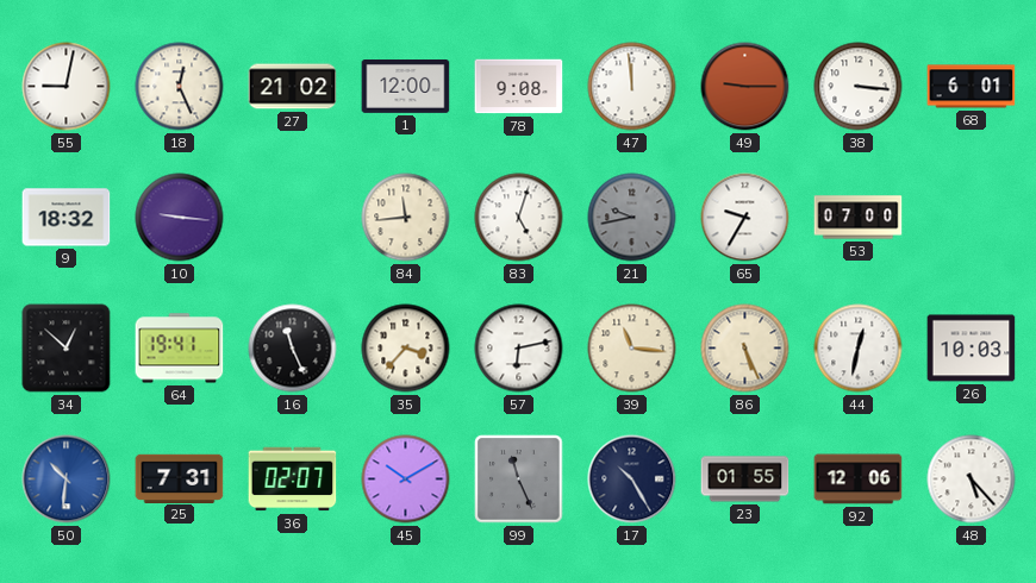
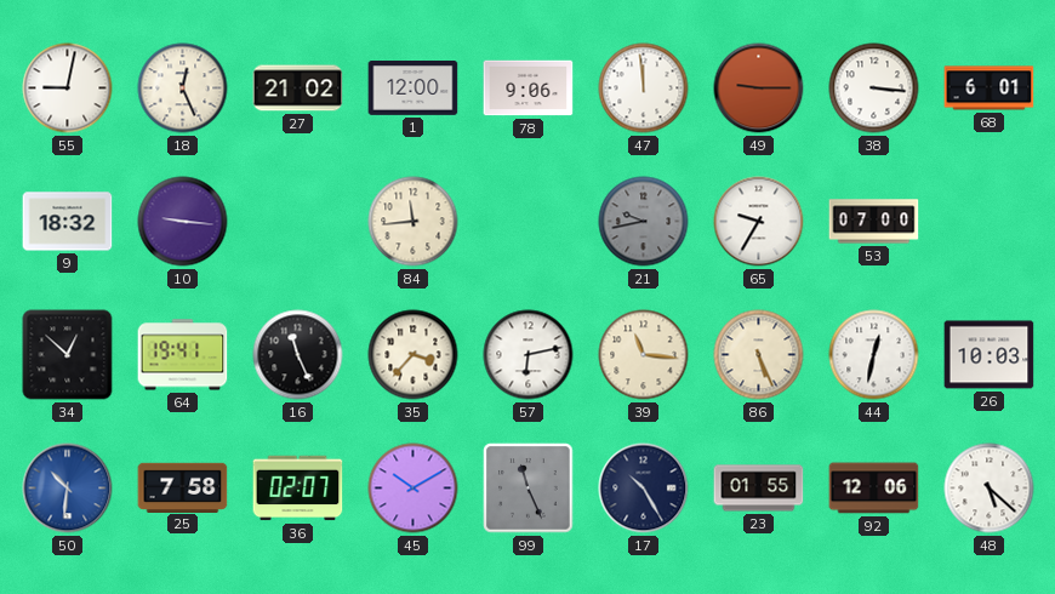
78: 9:08 -> 9:06 (529, 88)
83: 5:03 -> none (519, 218)
25: 7:31 -> 7:58 (183, 487)
48: 5:23 -> 5:22 (990, 489)
